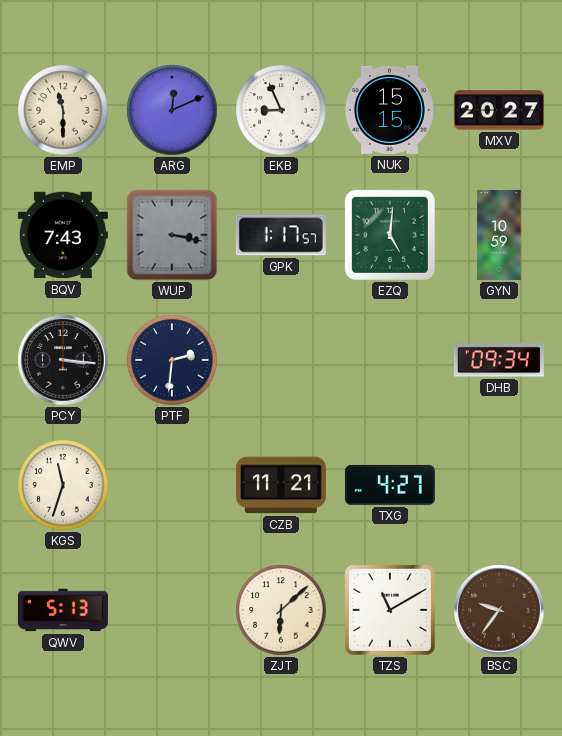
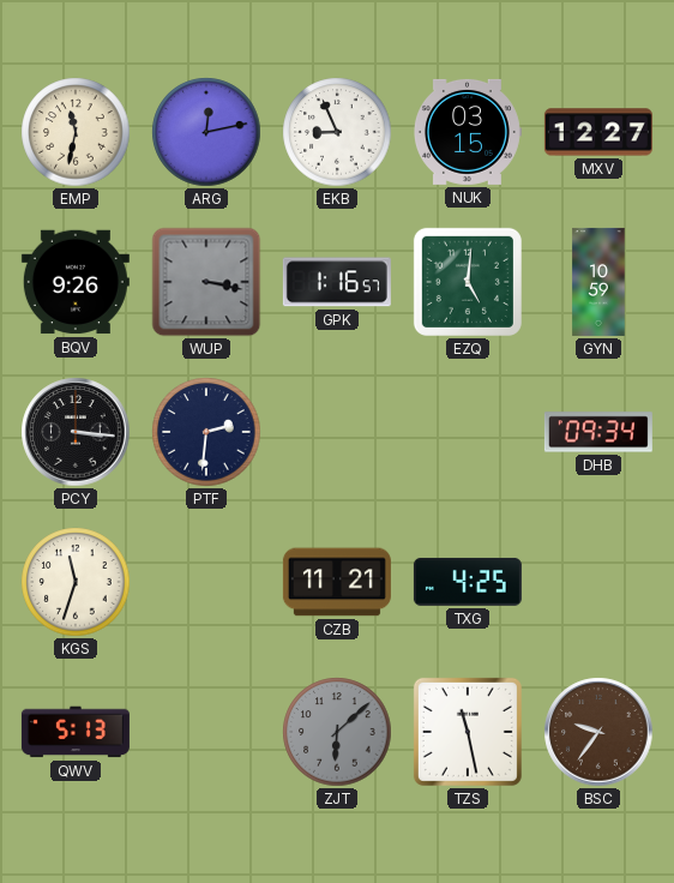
EMP: 11:30 -> 11:32 (76, 132)
ARG: 12:11 -> 12:13 (206, 132)
NUK: 15:15 -> 03:15 (467, 132)
MXV: 20:27 -> 12:27 (598, 132)
BQV: 7:43 -> 9:26 (76, 282)
GPK: 1:17 -> 1:16 (337, 282)
TXG: 4:27 -> 4:25 (468, 582)
ZJT dial: cream -> grey (337, 732)
TZS: 11:10 -> 11:28 (468, 732)
